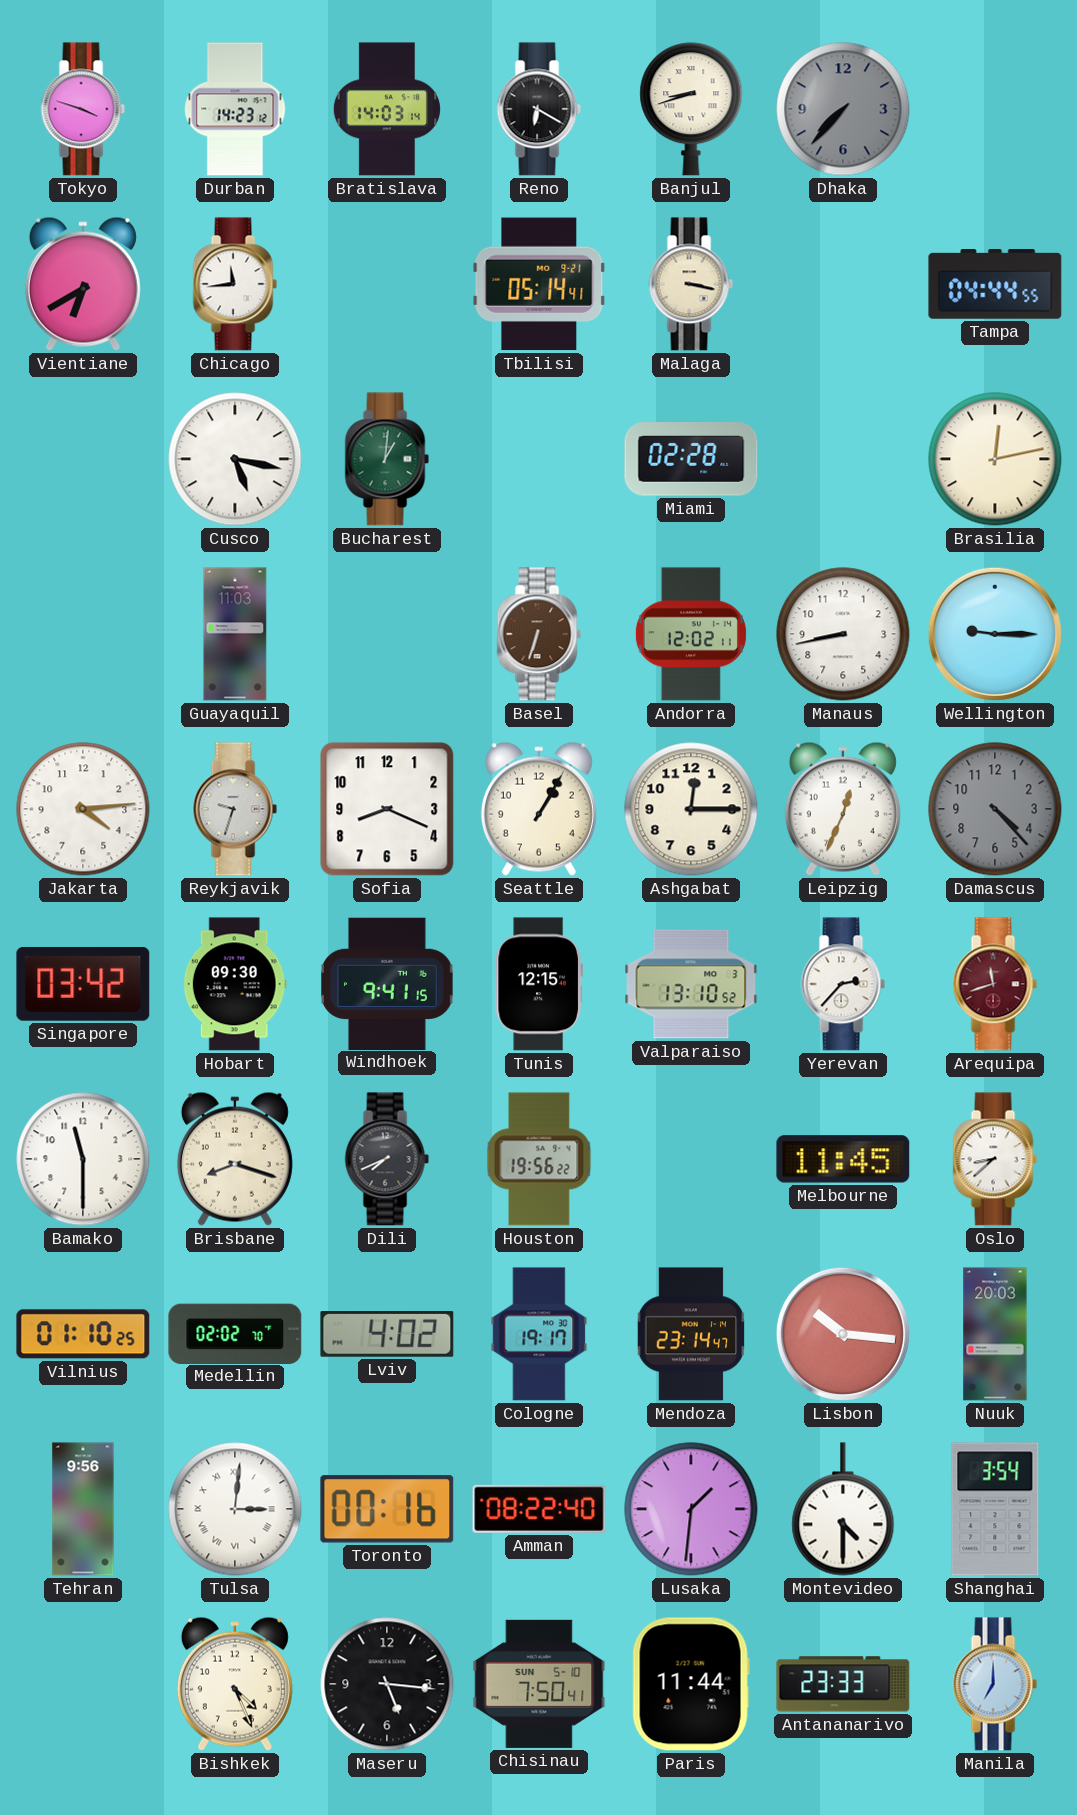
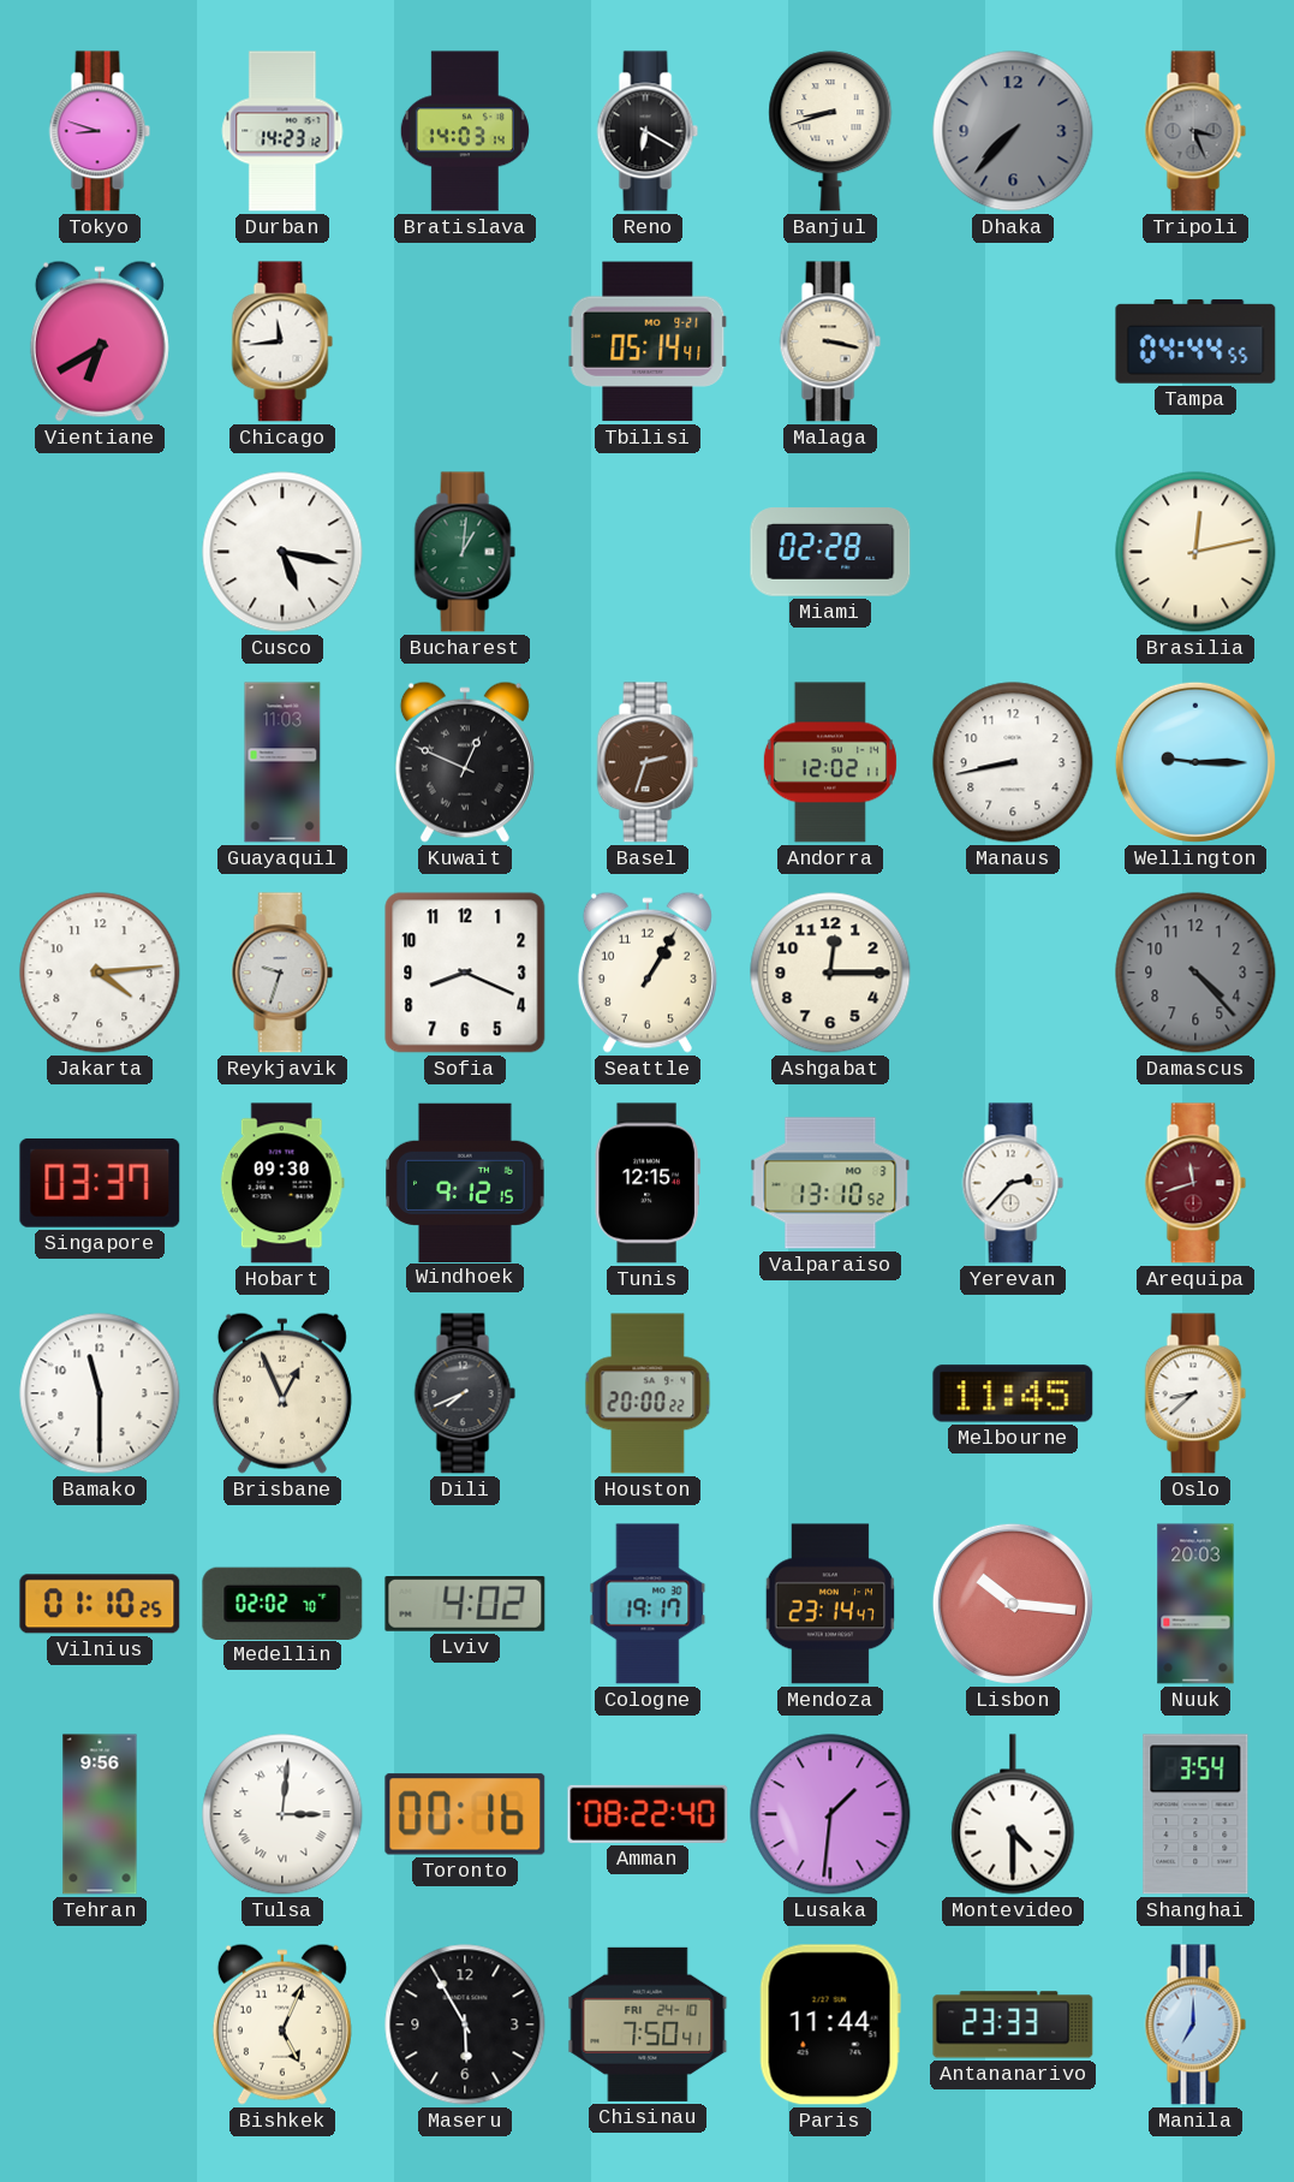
Tokyo: 3:48 -> 8:48 (100, 131)
Tripoli: none -> 3:26 (1195, 131)
Kuwait: none -> 12:49 (465, 762)
Basel: 6:33 -> 2:33 (648, 762)
Leipzig: 12:34 -> none (843, 809)
Singapore: 03:42 -> 03:37 (100, 1183)
Windhoek: 9:41 -> 9:12 (465, 1182)
Brisbane: 8:18 -> 12:56 (282, 1393)
Houston: 19:56 -> 20:00 (648, 1393)
Bishkek: 4:26 -> 5:04 (282, 2025)
Maseru: 5:16 -> 5:55 (465, 2025)
Chisinau date: SUN 5-10 -> FRI 24-10 (648, 2025)
